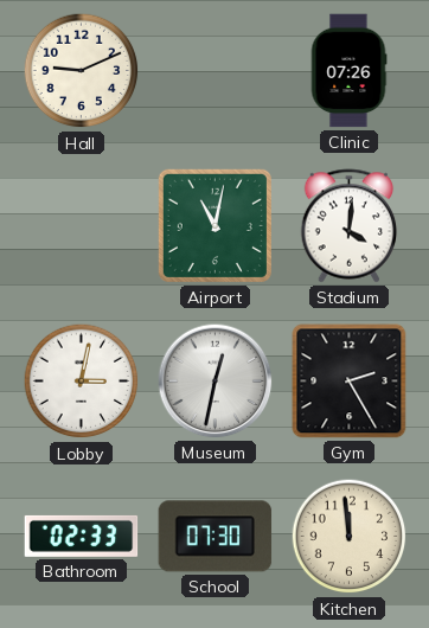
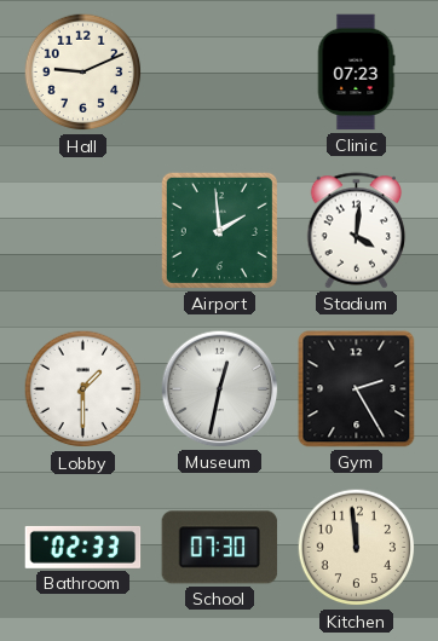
Clinic: 07:26 -> 07:23 (356, 73)
Airport: 11:02 -> 1:59 (219, 230)
Lobby: 3:02 -> 1:30 (83, 389)
